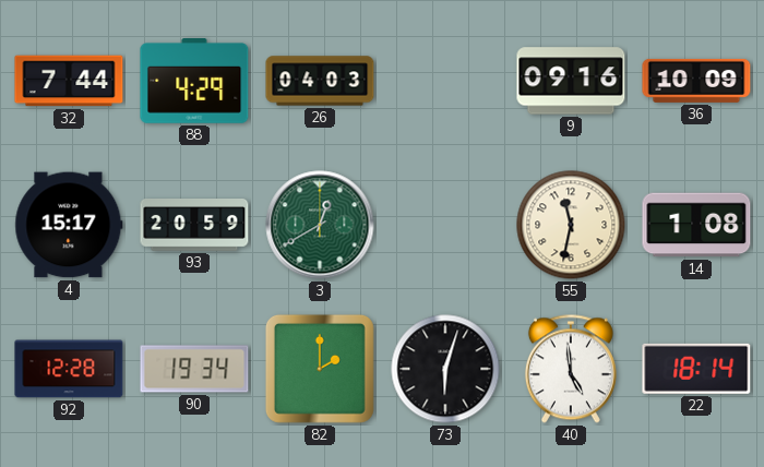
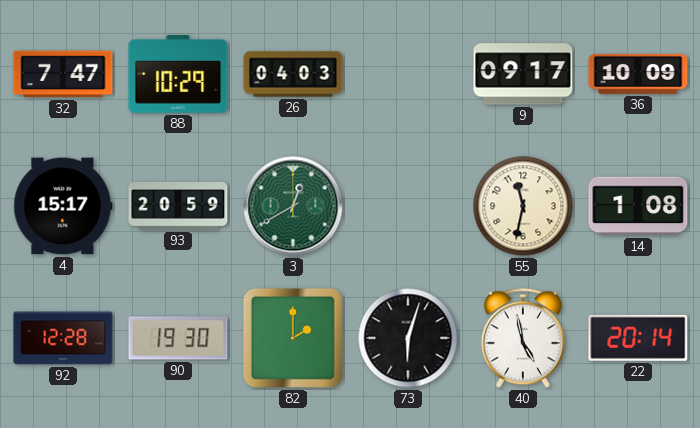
32: 7:44 -> 7:47 (63, 74)
88: 4:29 -> 10:29 (178, 75)
9: 09:16 -> 09:17 (523, 74)
90: 19:34 -> 19:30 (178, 338)
40: 4:59 -> 4:58 (523, 338)
22: 18:14 -> 20:14 (638, 338)
